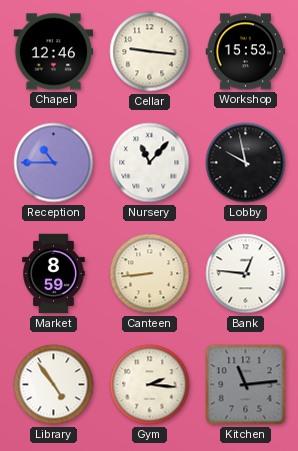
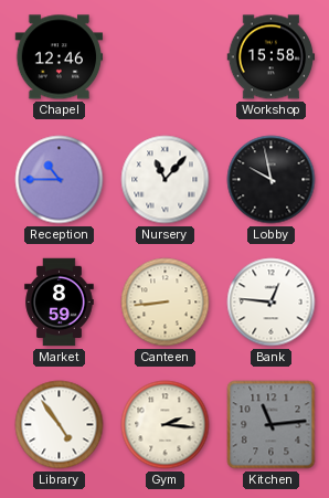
Cellar: 9:16 -> none (150, 52)
Workshop: 15:53 -> 15:58 (272, 57)
